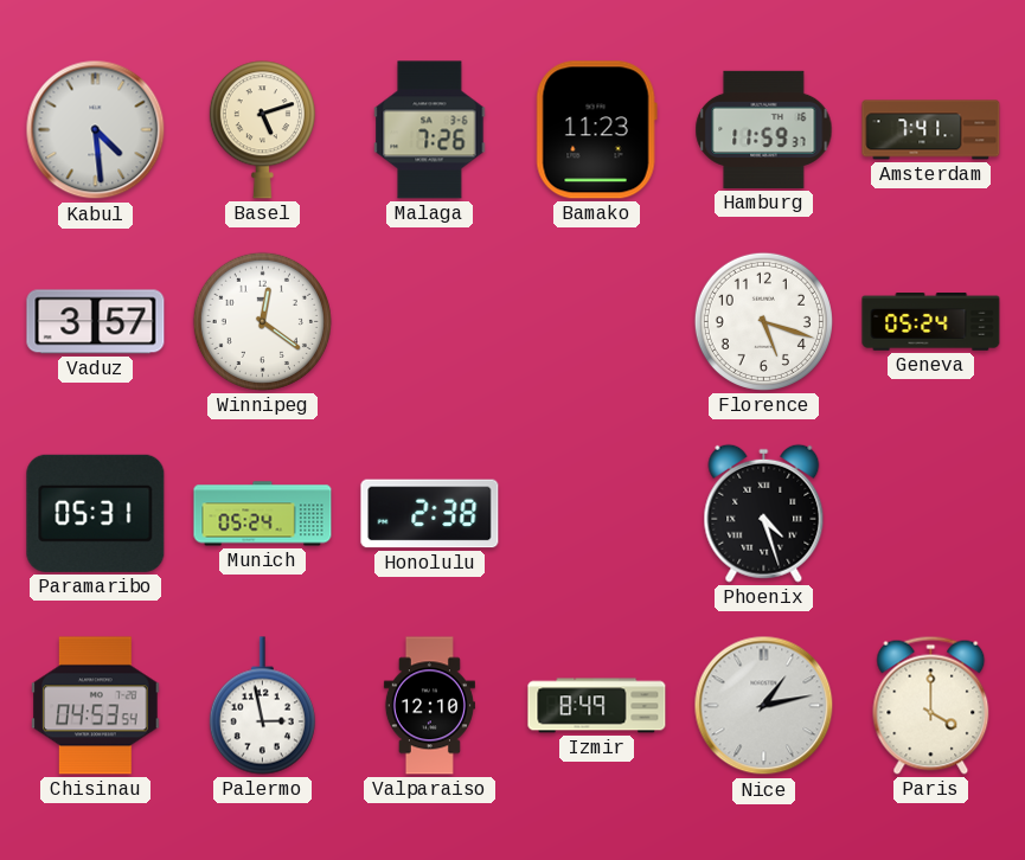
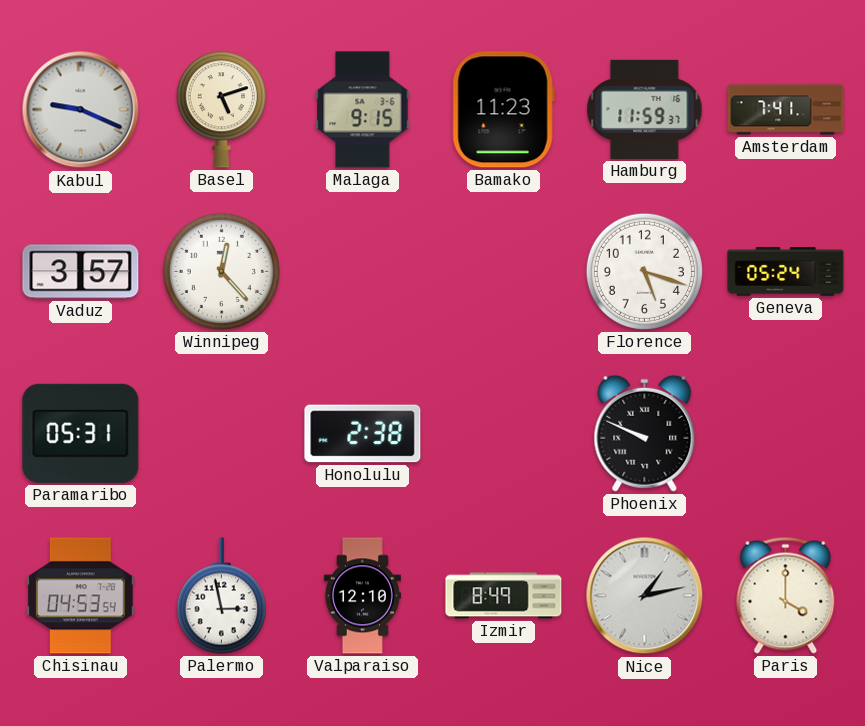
Kabul: 4:29 -> 9:19 (81, 110)
Malaga: 7:26 -> 9:15 (363, 110)
Winnipeg: 12:21 -> 12:23 (221, 271)
Munich: 05:24 -> none (263, 514)
Phoenix: 4:27 -> 9:49 (645, 433)
